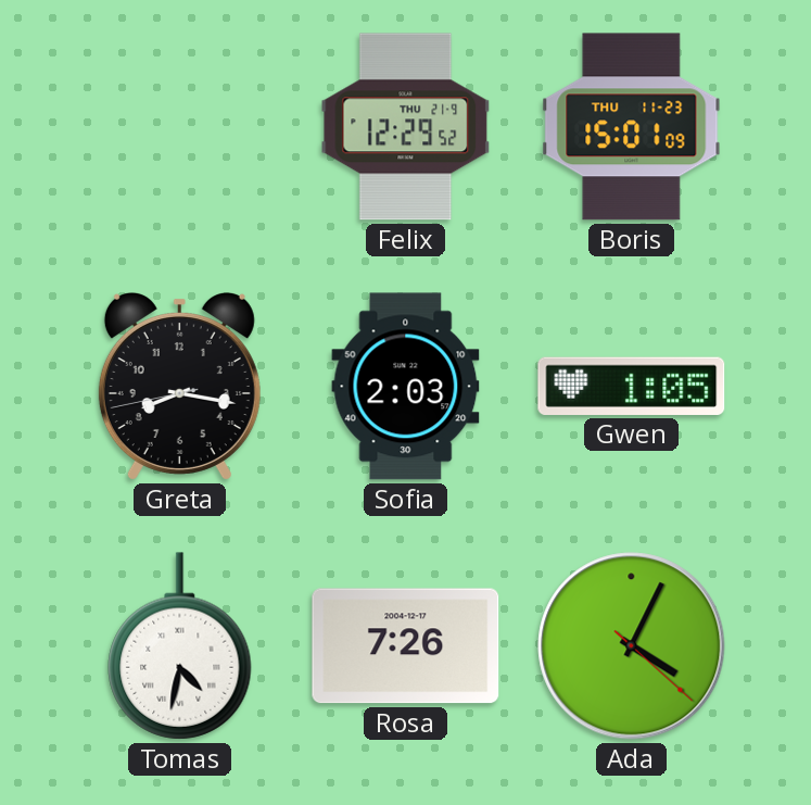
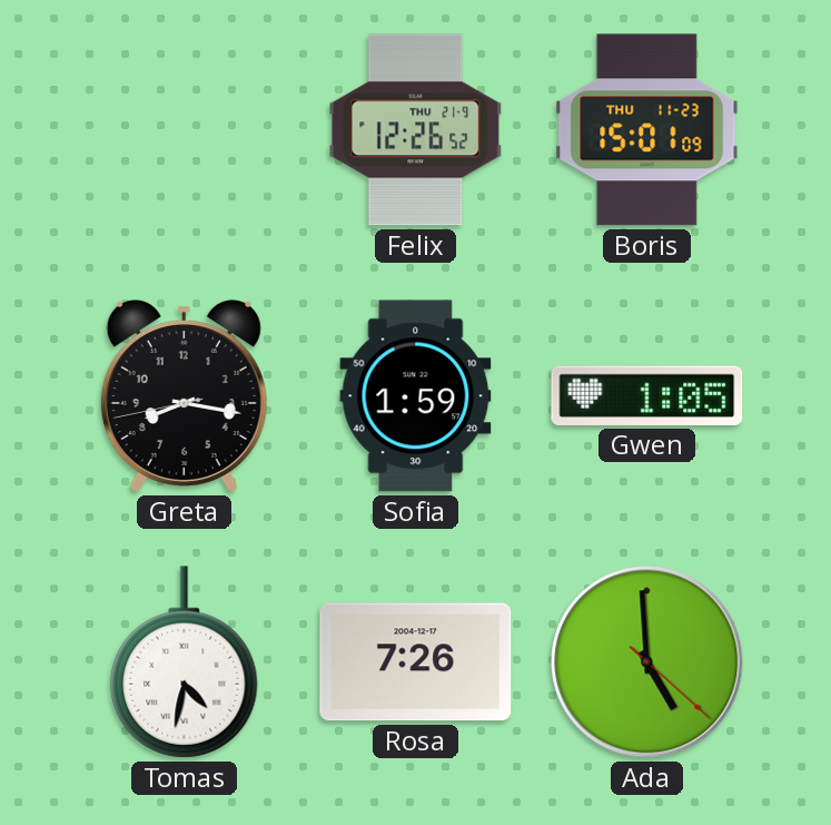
Felix: 12:29 -> 12:26 (416, 130)
Sofia: 2:03 -> 1:59 (416, 396)
Ada: 4:04 -> 4:59 (647, 662)
